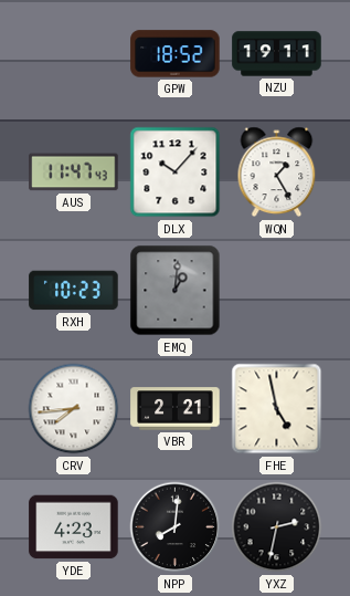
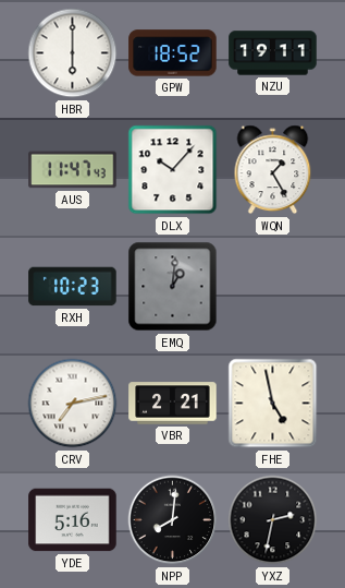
HBR: none -> 6:00 (73, 53)
CRV: 7:44 -> 7:13 (73, 404)
YDE: 4:23 -> 5:16 (73, 520)
